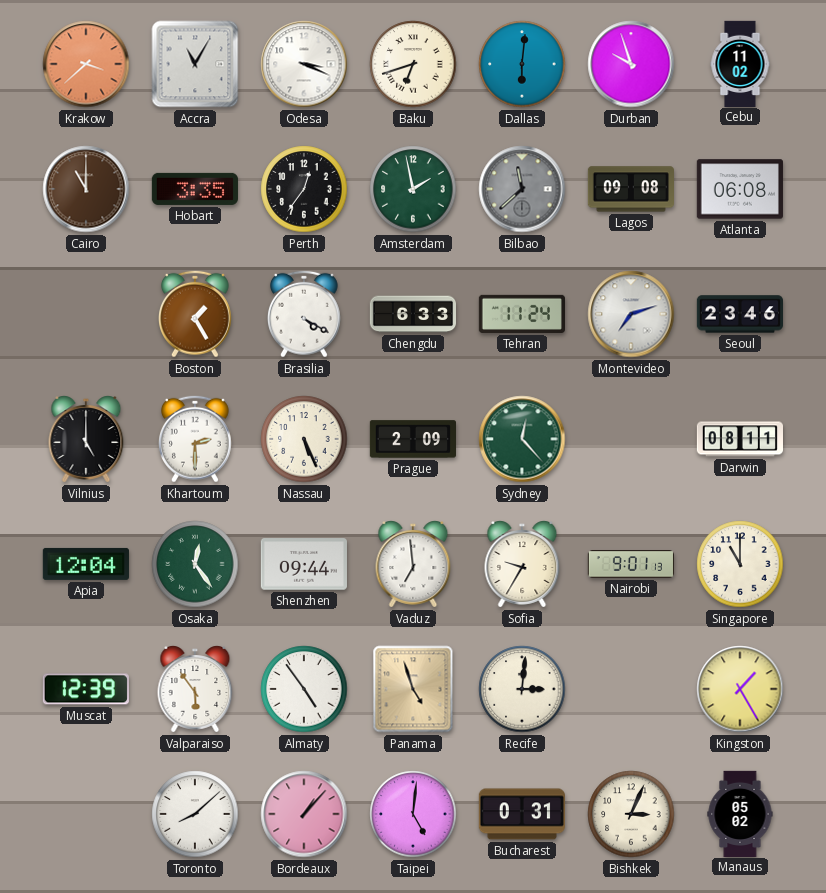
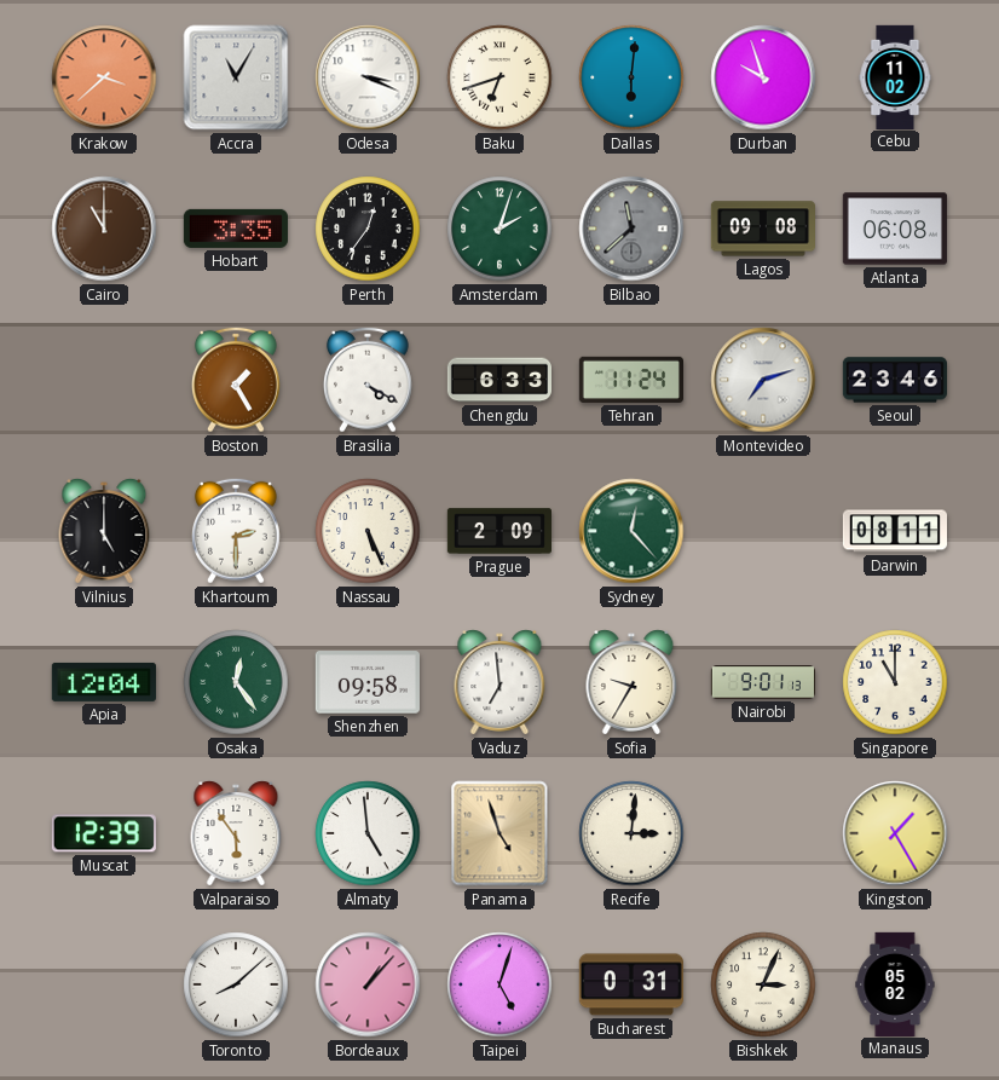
Amsterdam: 1:58 -> 2:03 (500, 229)
Shenzhen: 09:44 -> 09:58 (368, 682)
Almaty: 4:54 -> 4:59 (368, 833)
Taipei: 5:01 -> 5:03 (500, 984)
